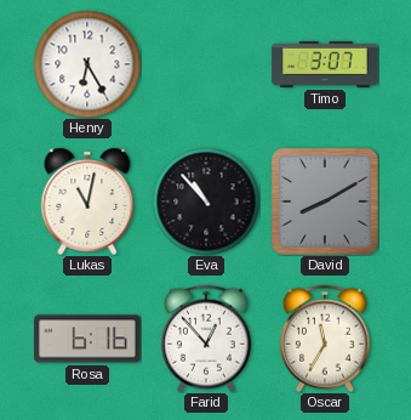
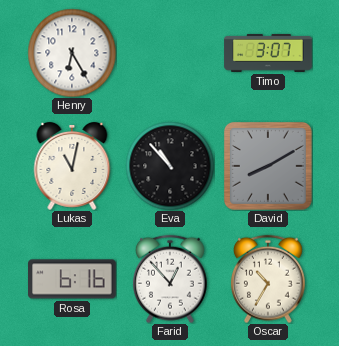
Oscar: 11:35 -> 10:35 (268, 279)
